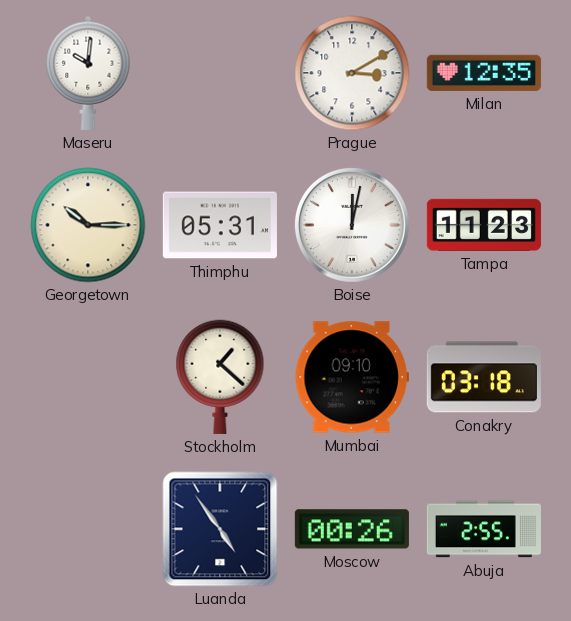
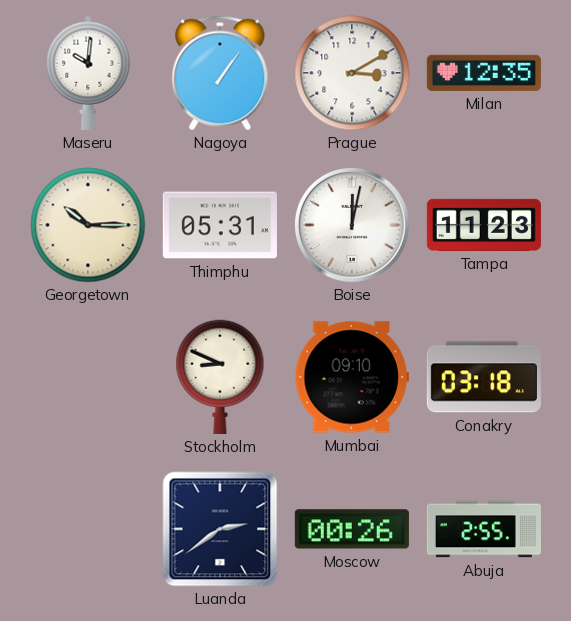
Nagoya: none -> 1:06 (220, 73)
Stockholm: 1:22 -> 8:49 (220, 377)
Luanda: 4:54 -> 2:39 (220, 529)
